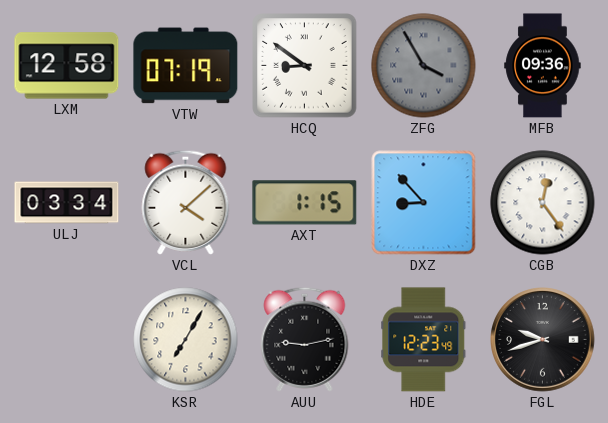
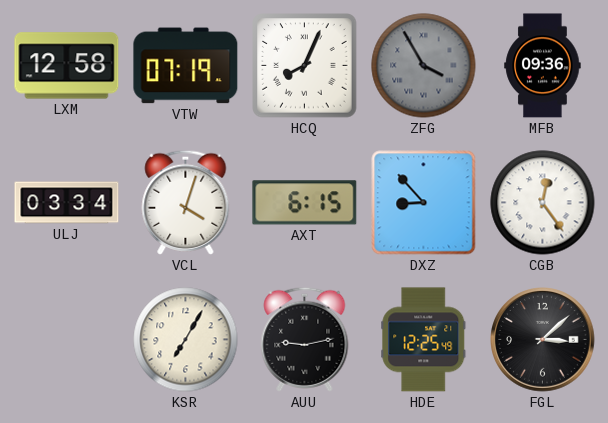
HCQ: 8:51 -> 8:04 (305, 66)
VCL: 4:08 -> 4:03 (186, 202)
AXT: 1:15 -> 6:15 (305, 203)
HDE: 12:23 -> 12:25 (424, 340)
FGL: 9:42 -> 3:08 (543, 340)
